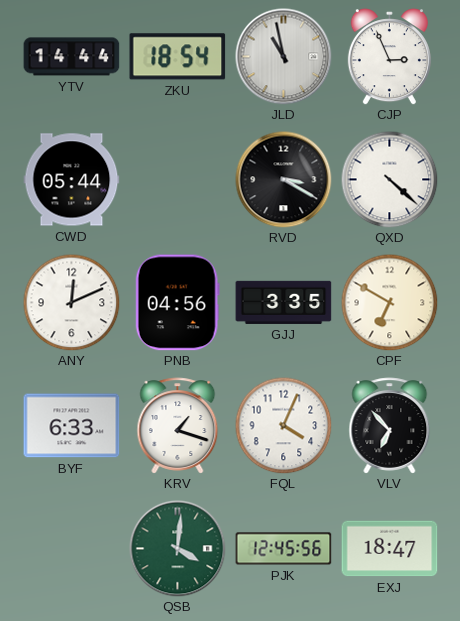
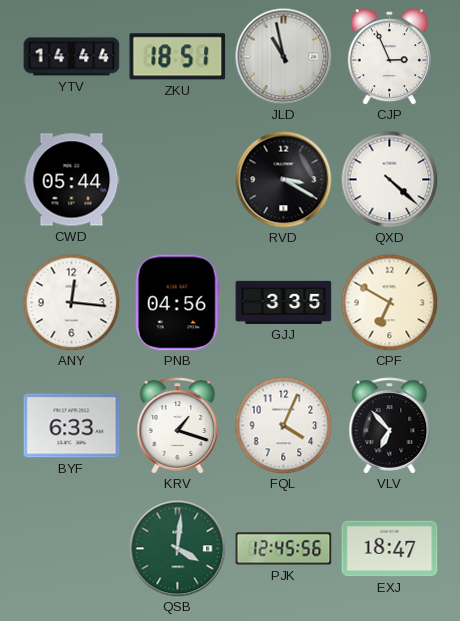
ZKU: 18:54 -> 18:51 (178, 57)
ANY: 12:11 -> 12:16 (71, 302)
